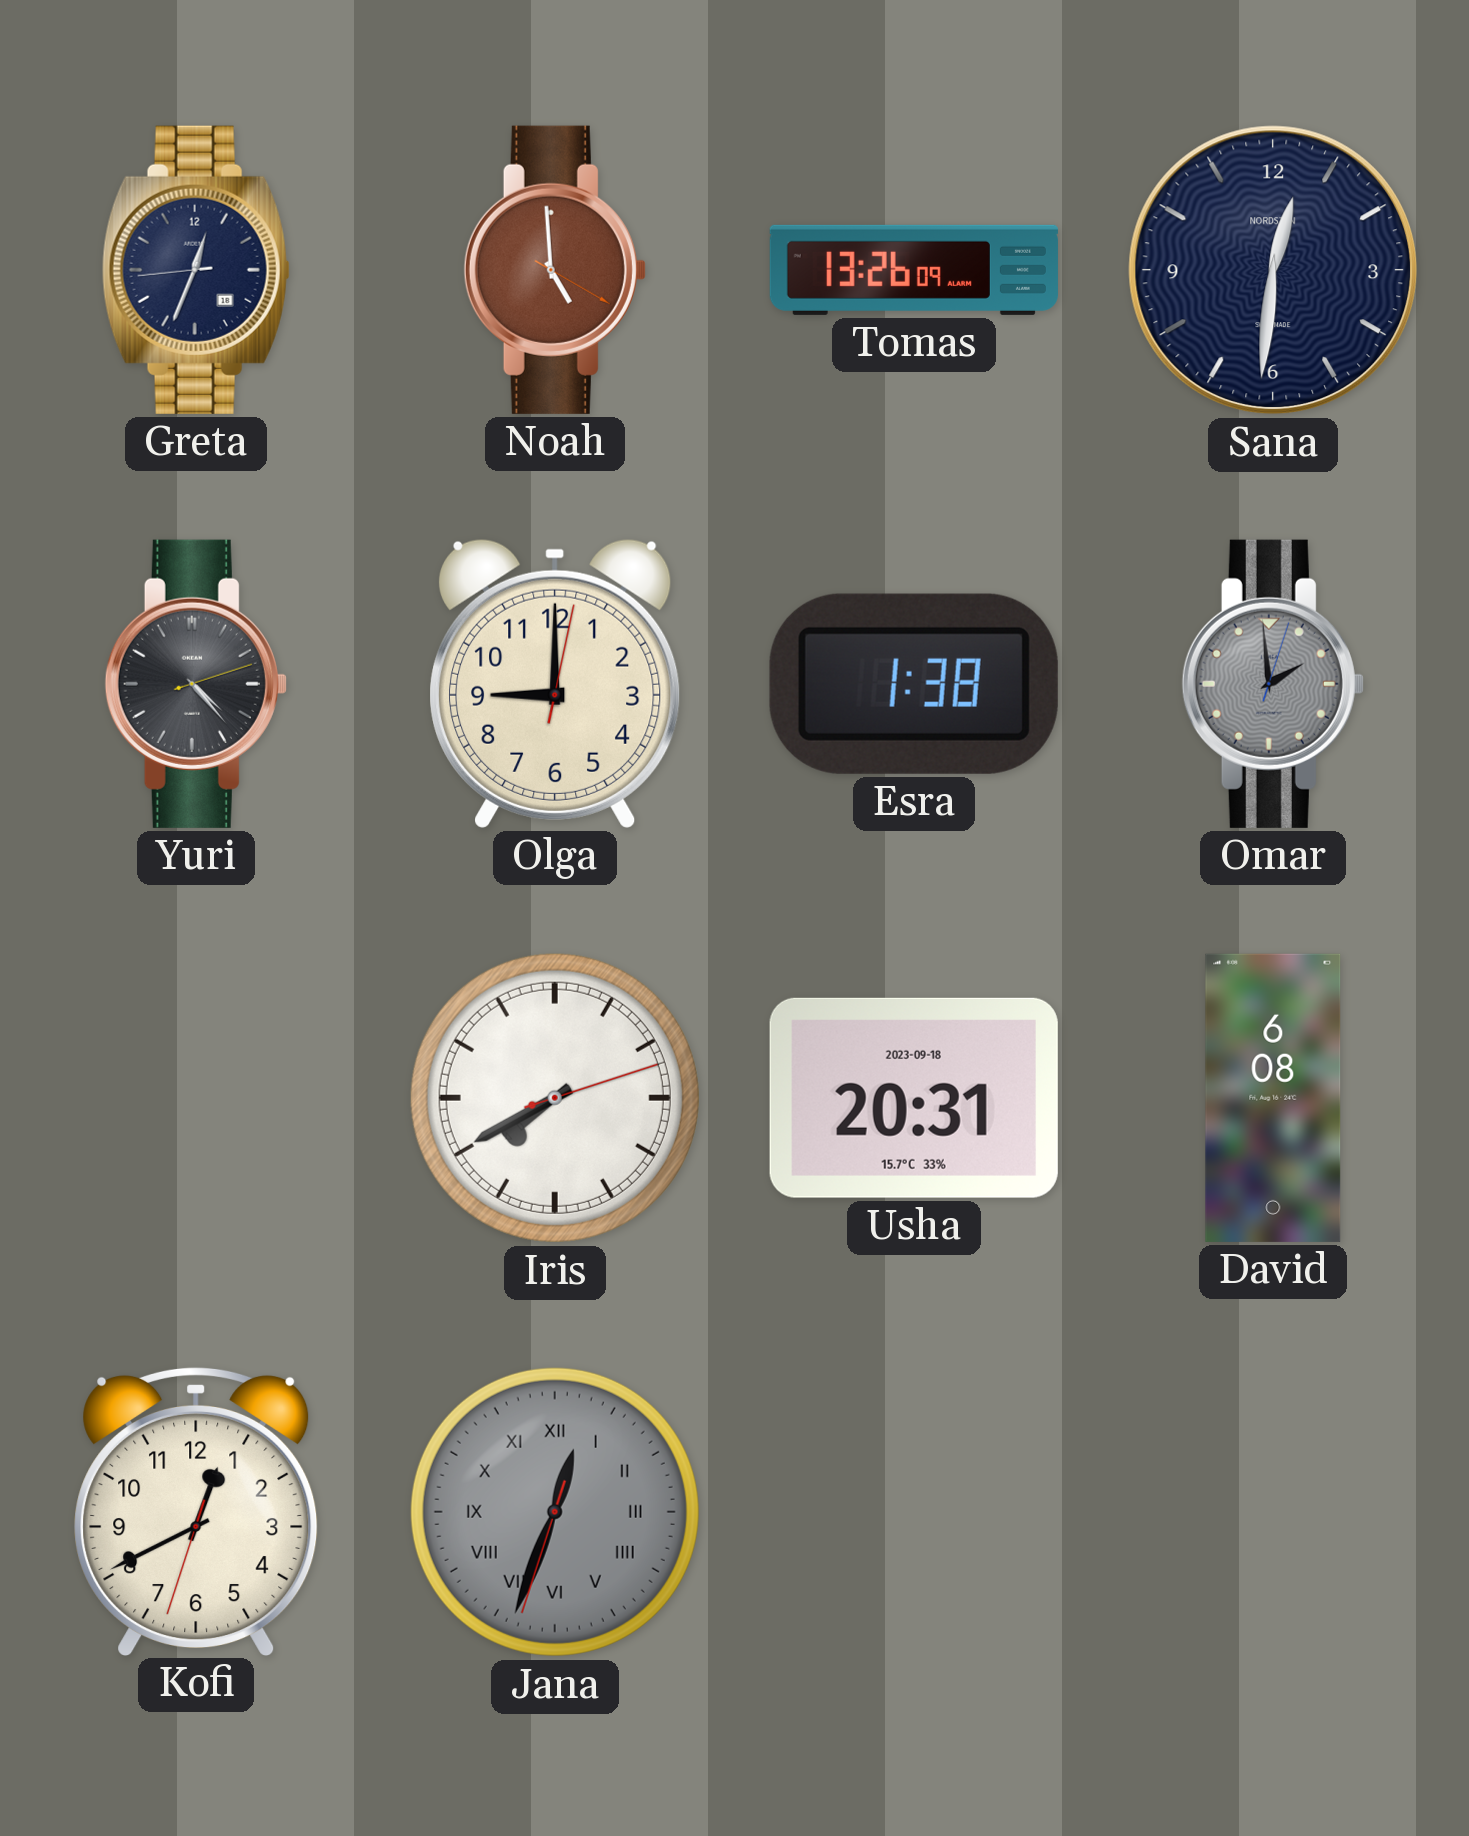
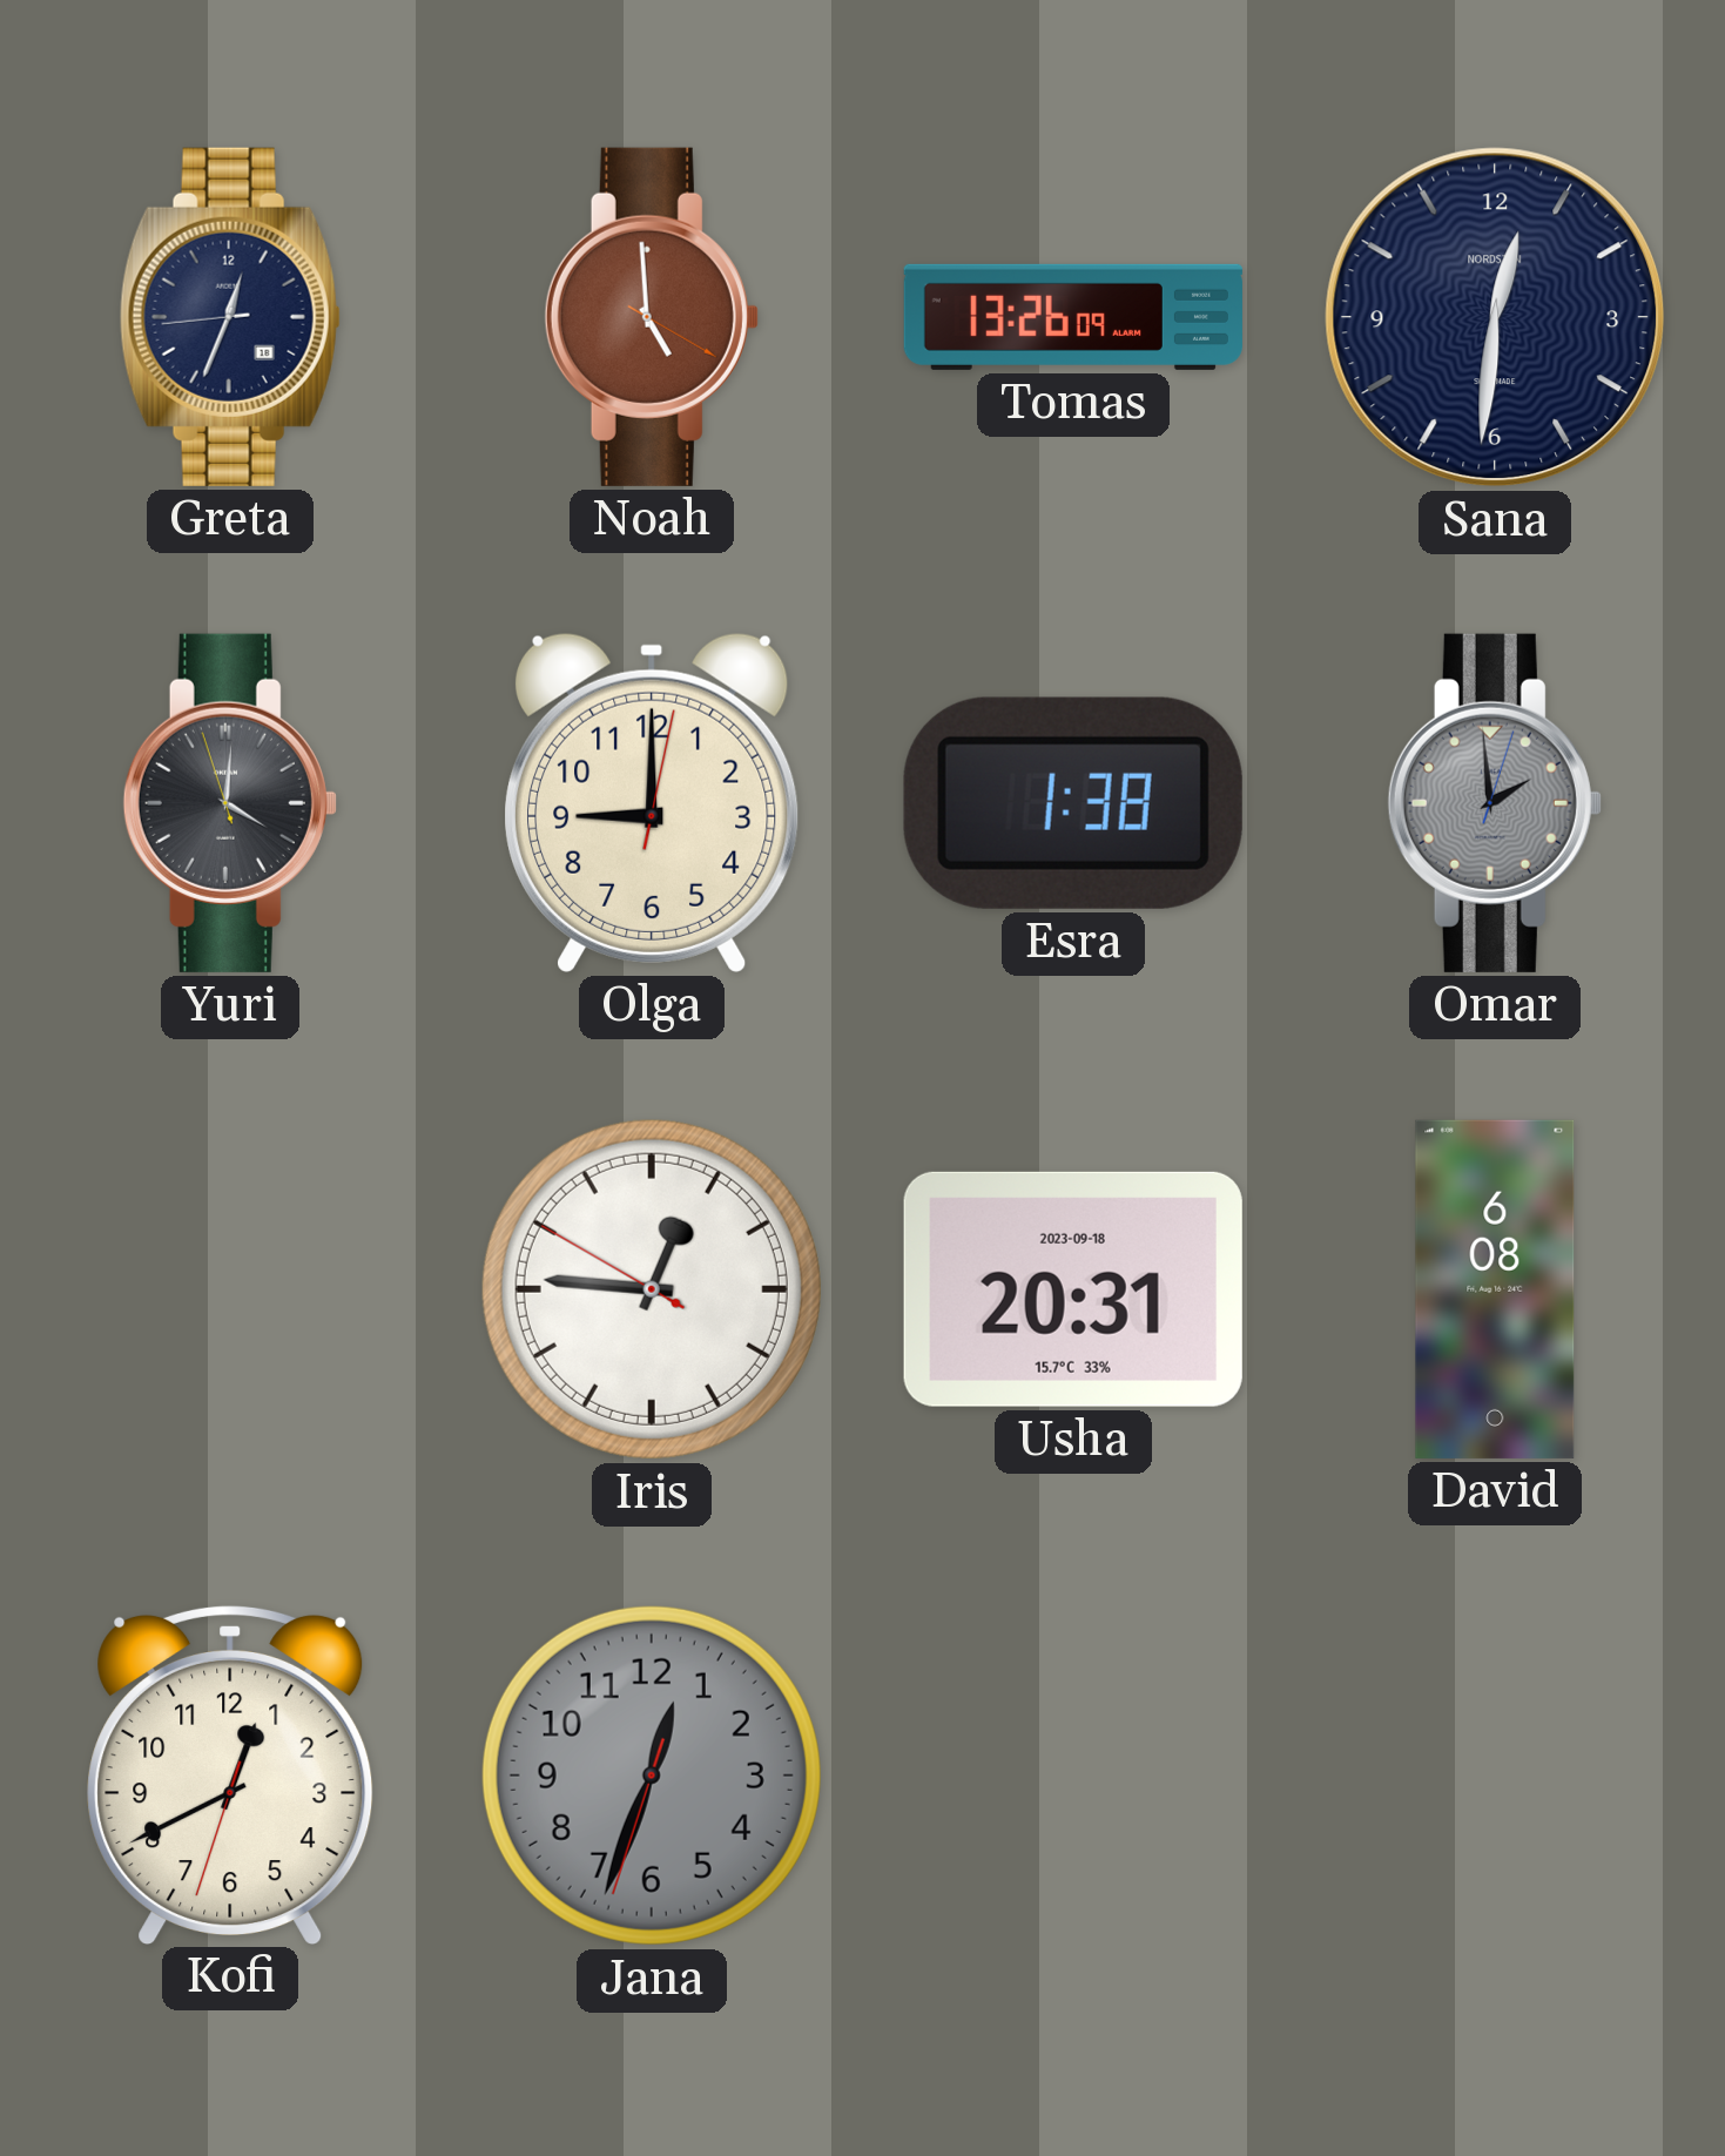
Yuri: 4:23 -> 4:00 (230, 803)
Iris: 7:40 -> 12:45 (652, 1289)
Jana numerals: Roman -> Arabic (652, 1776)
